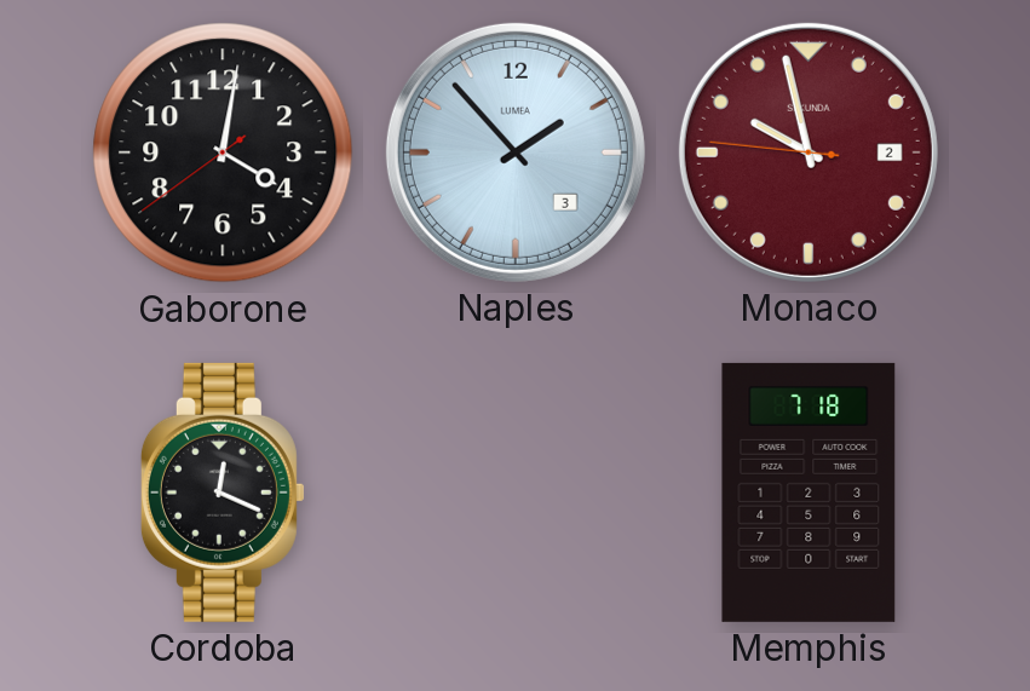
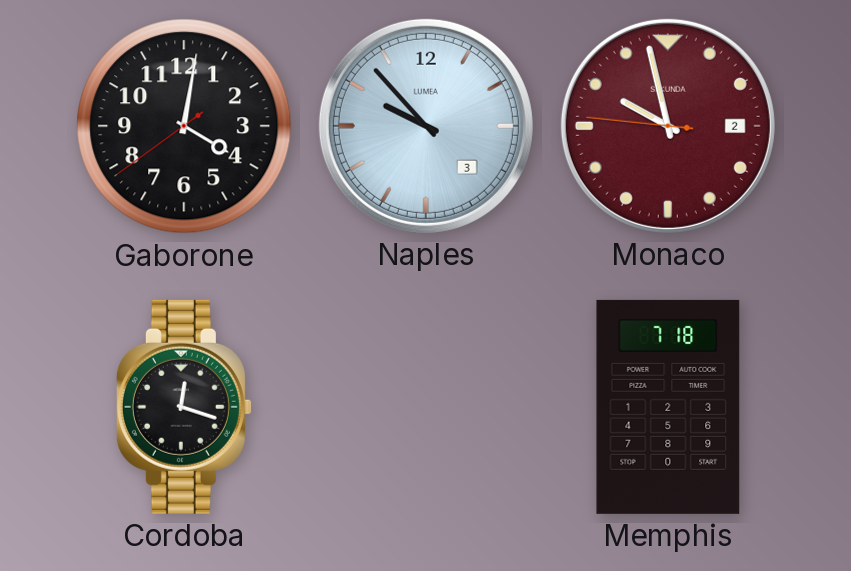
Naples: 1:53 -> 9:53 (426, 126)
Cordoba: 12:19 -> 12:18 (184, 407)
